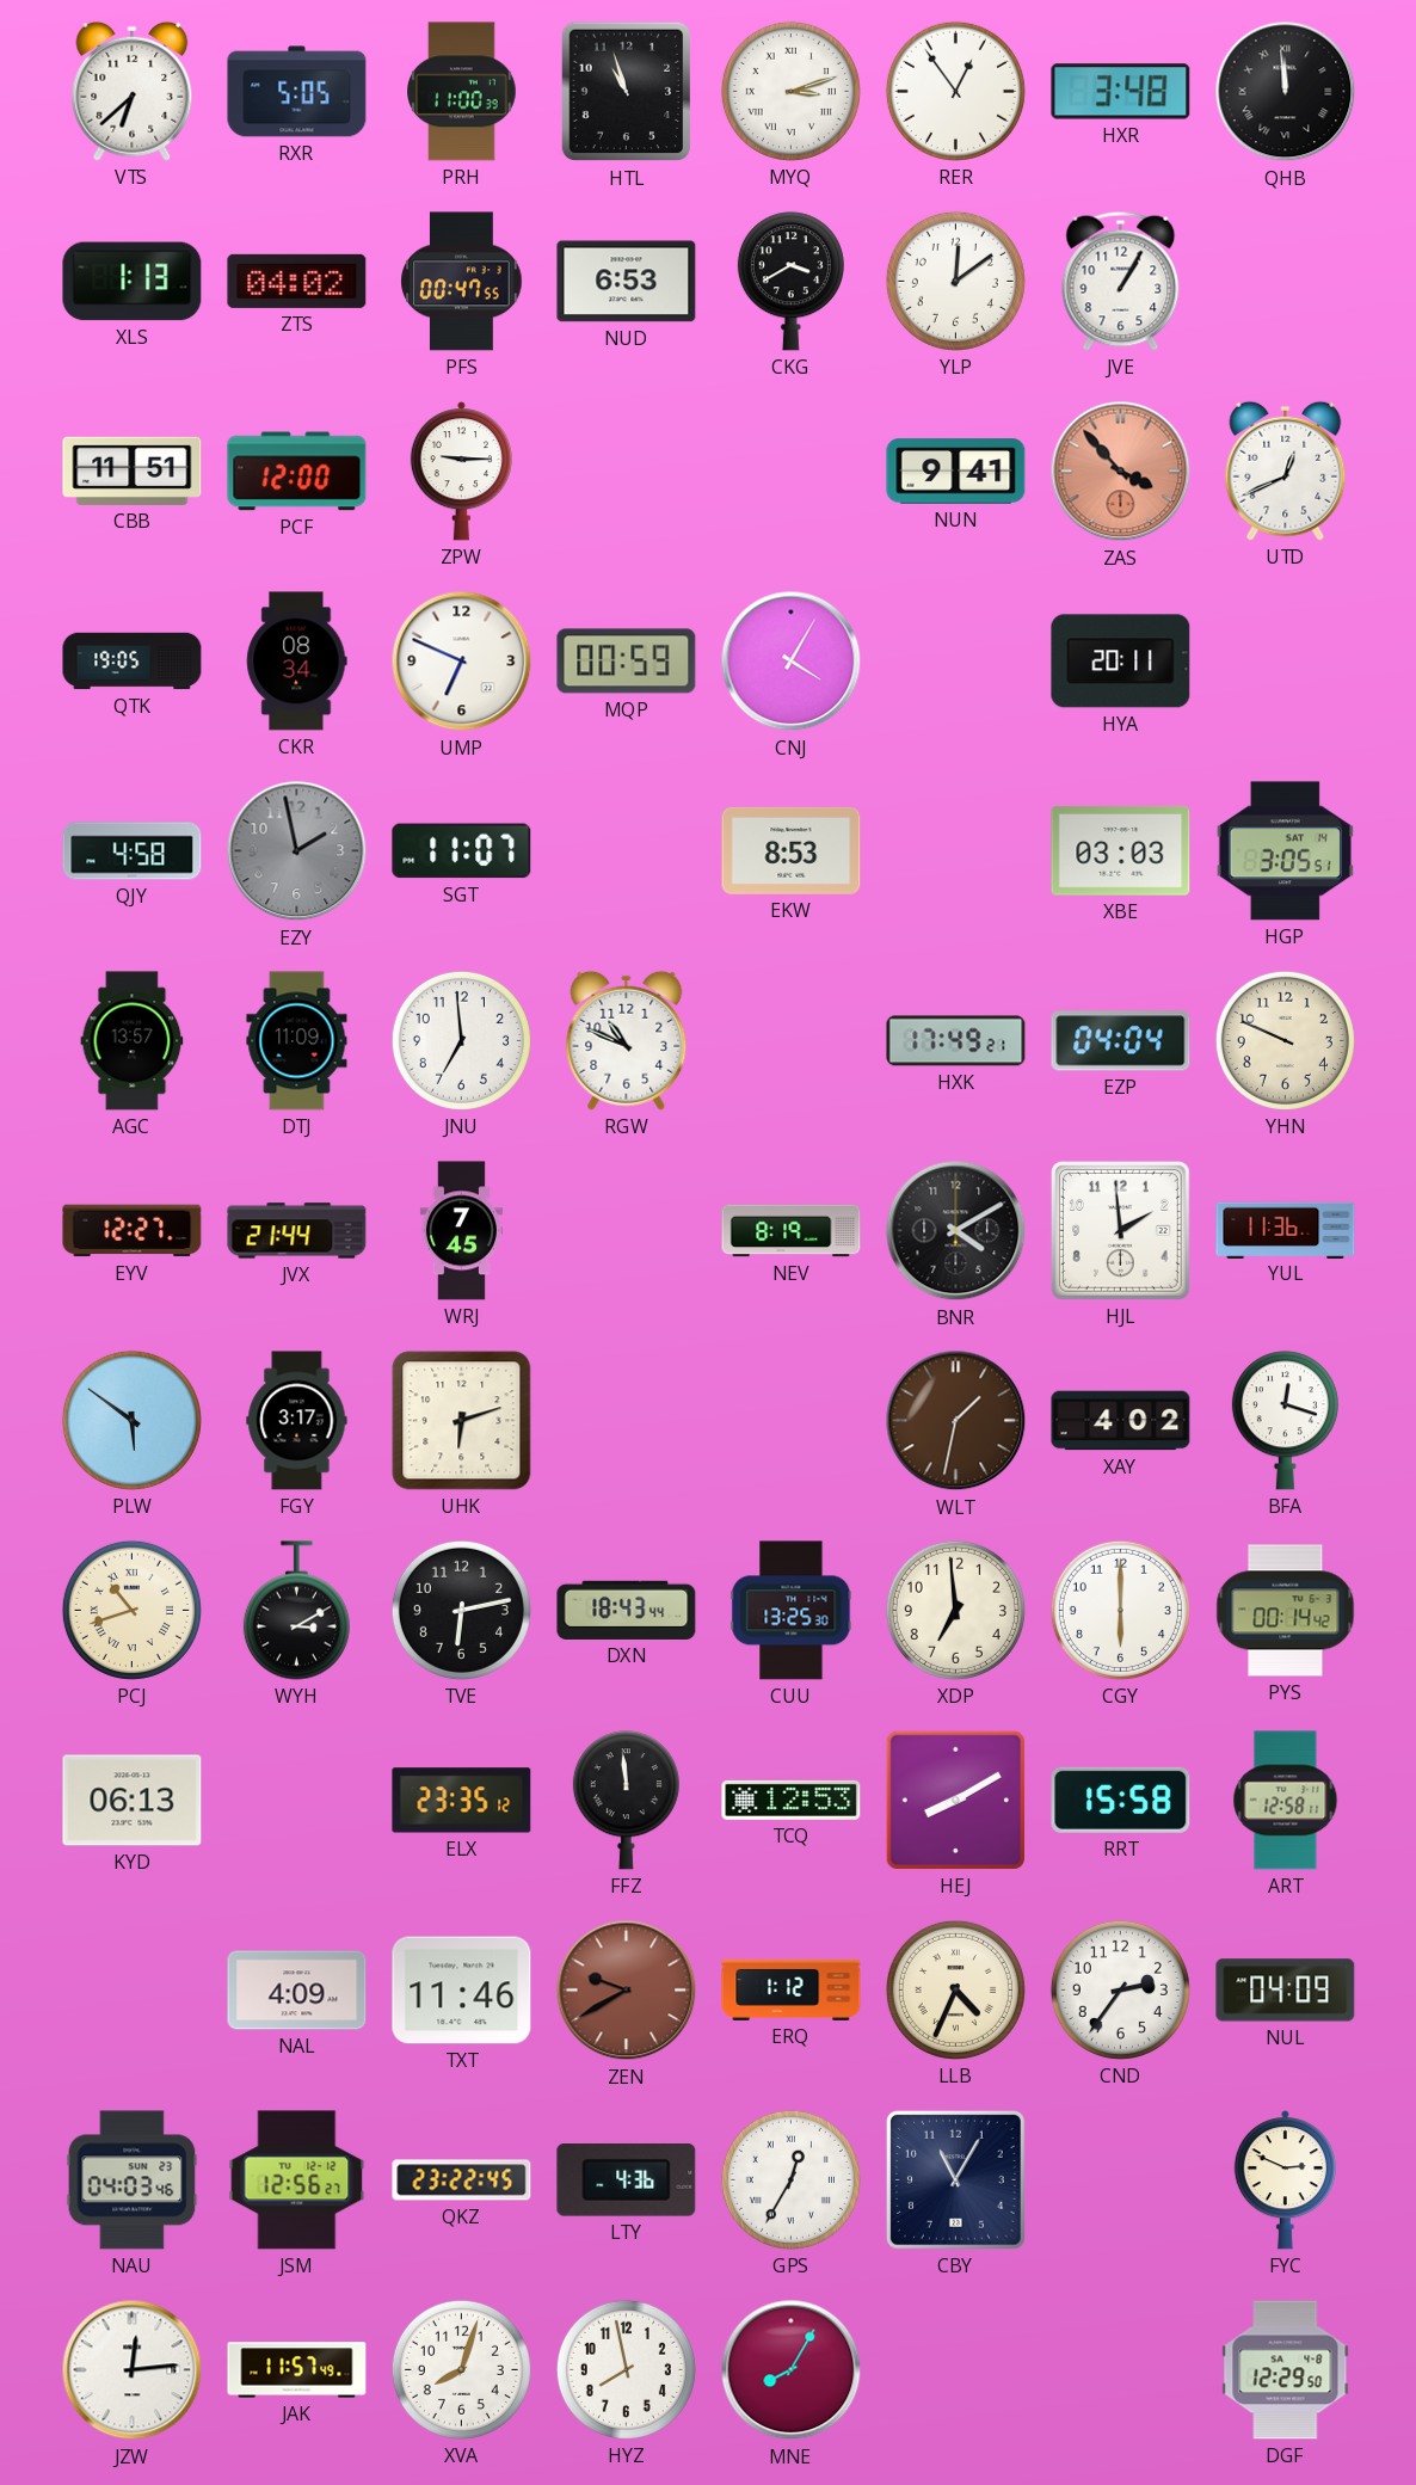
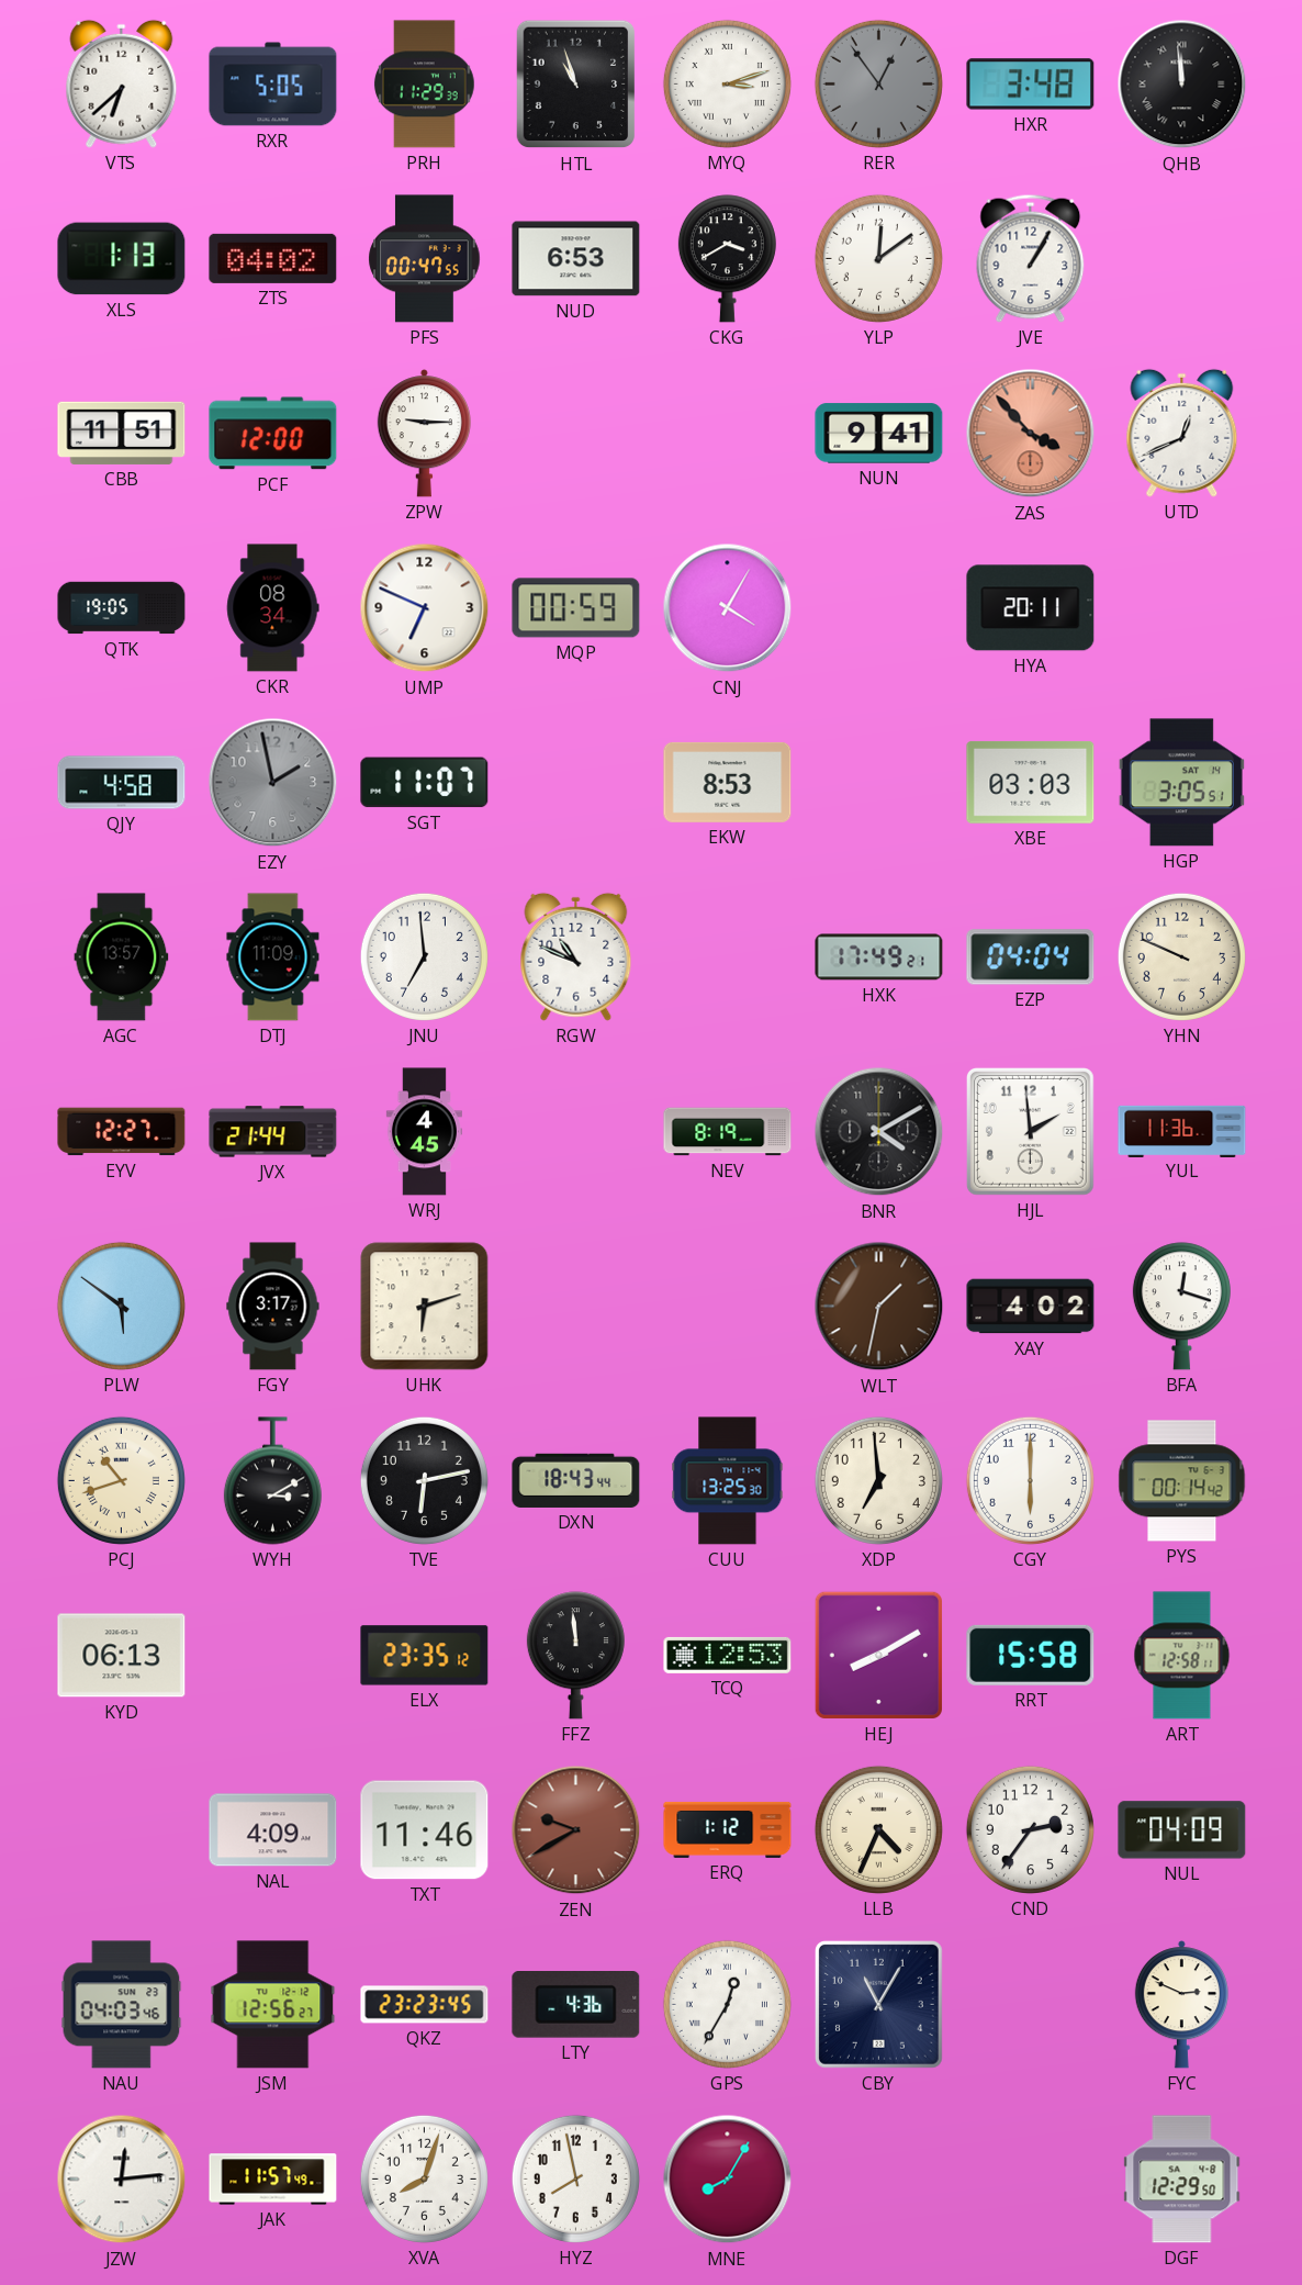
PRH: 11:00 -> 11:29 (425, 85)
RER dial: white -> grey (878, 83)
WRJ: 7:45 -> 4:45 (424, 1132)
QKZ: 23:22 -> 23:23 (425, 2005)
